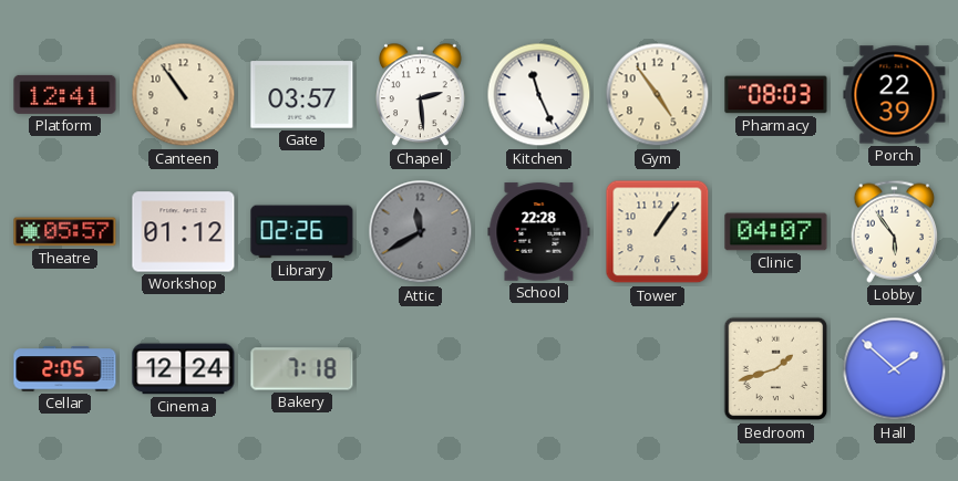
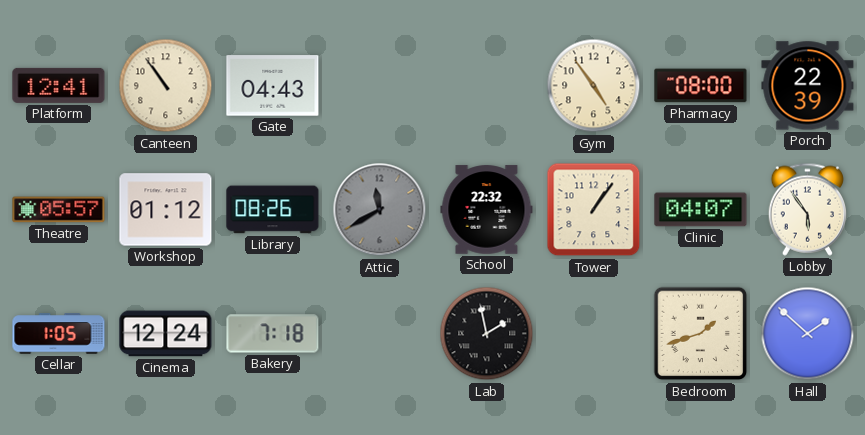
Gate: 03:57 -> 04:43 (273, 86)
Chapel: 2:29 -> none (421, 95)
Kitchen: 11:26 -> none (539, 95)
Pharmacy: 08:03 -> 08:00 (701, 86)
Library: 02:26 -> 08:26 (273, 210)
School: 22:28 -> 22:32 (487, 210)
Cellar: 2:05 -> 1:05 (59, 334)
Lab: none -> 1:58 (487, 334)
